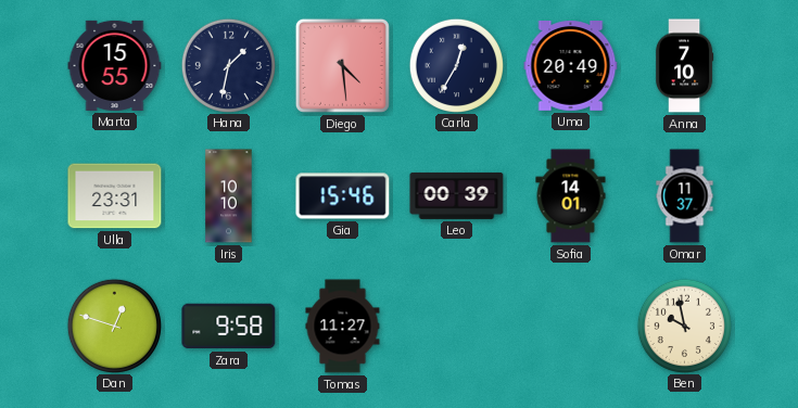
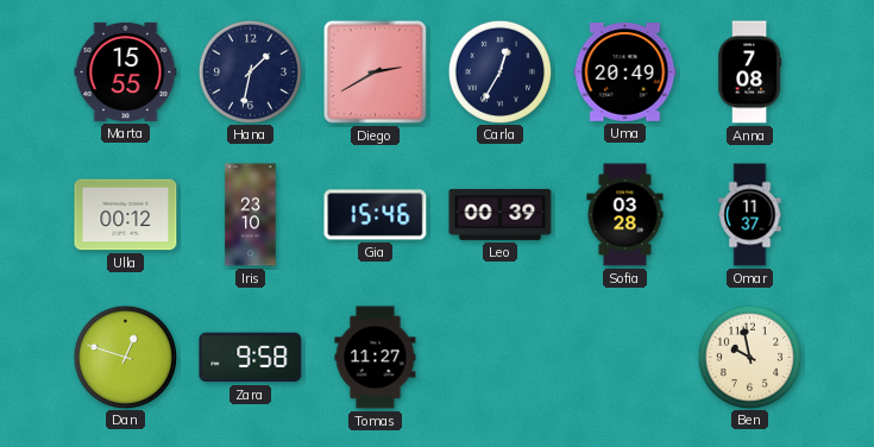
Diego: 4:29 -> 2:40 (375, 71)
Anna: 7:10 -> 7:08 (749, 73)
Ulla: 23:31 -> 00:12 (126, 215)
Iris: 10:10 -> 23:10 (251, 215)
Sofia: 14:01 -> 03:28 (625, 215)
